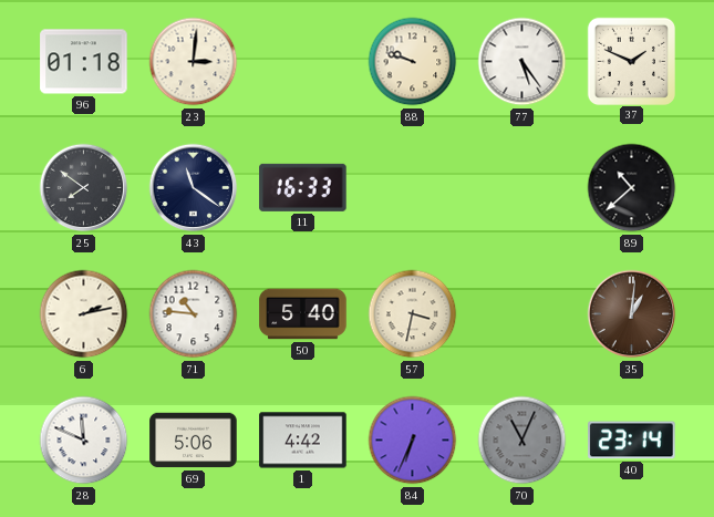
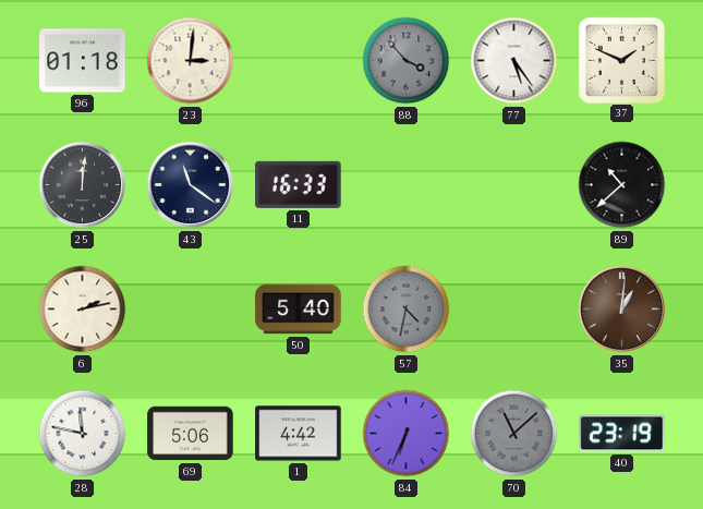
88: 9:48 -> 3:53 (407, 61)
88 dial: cream -> grey (407, 61)
25: 7:51 -> 12:01 (83, 185)
71: 10:46 -> none (194, 314)
57: 3:32 -> 4:32 (407, 310)
57 dial: cream -> grey (407, 310)
28: 11:49 -> 11:47 (83, 434)
70: 11:04 -> 11:08 (514, 434)
40: 23:14 -> 23:19 (622, 434)
